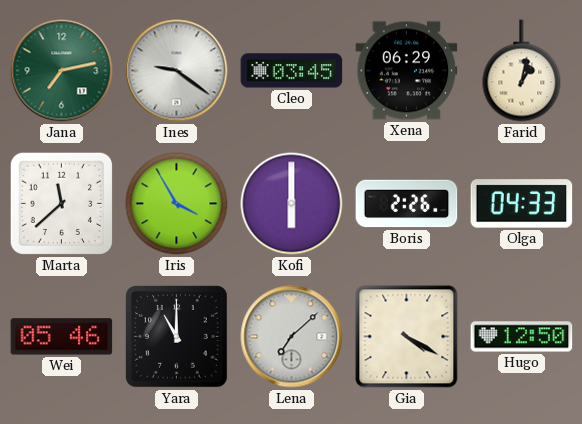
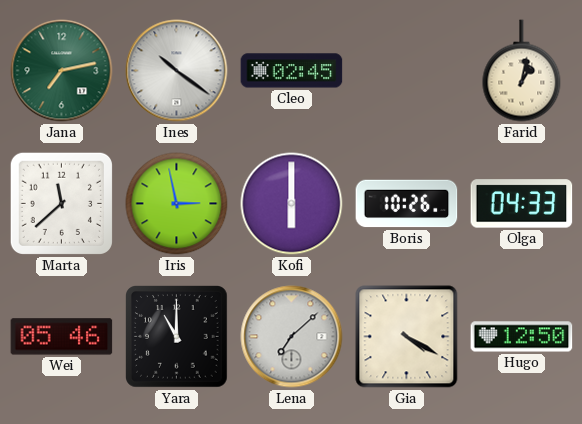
Ines: 9:21 -> 10:21 (177, 71)
Cleo: 03:45 -> 02:45 (292, 71)
Xena: 06:29 -> none (407, 71)
Iris: 3:55 -> 2:58 (177, 204)
Boris: 2:26 -> 10:26 (407, 204)
